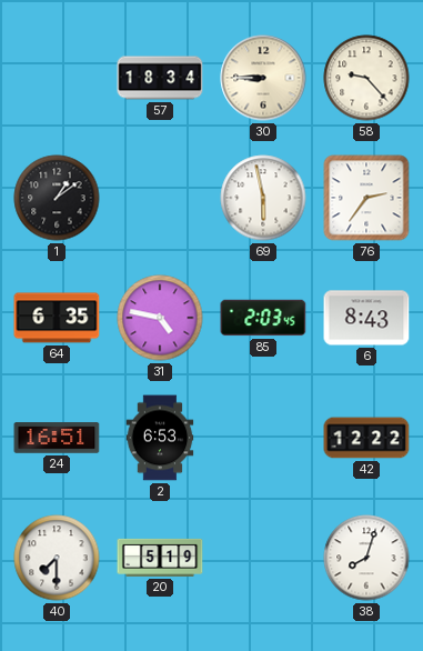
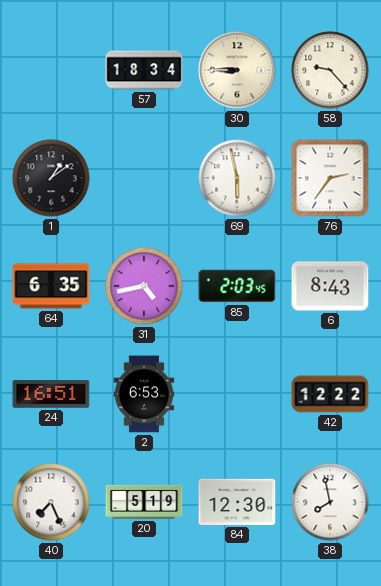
31: 4:47 -> 4:43 (144, 286)
40: 7:30 -> 7:26 (51, 502)
84: none -> 12:30 (237, 502)
38: 8:03 -> 7:58 (330, 502)
